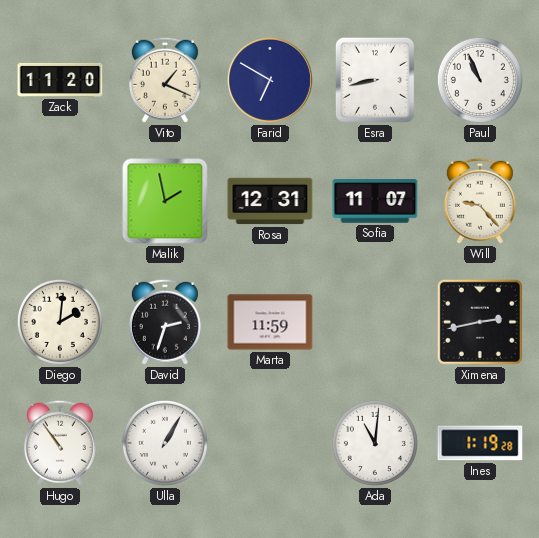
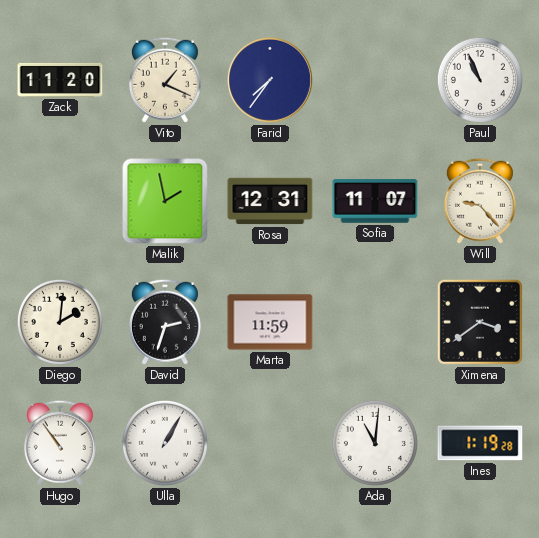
Farid: 6:50 -> 7:36 (270, 80)
Esra: 8:43 -> none (375, 80)
Ximena: 2:43 -> 3:39 (480, 322)
